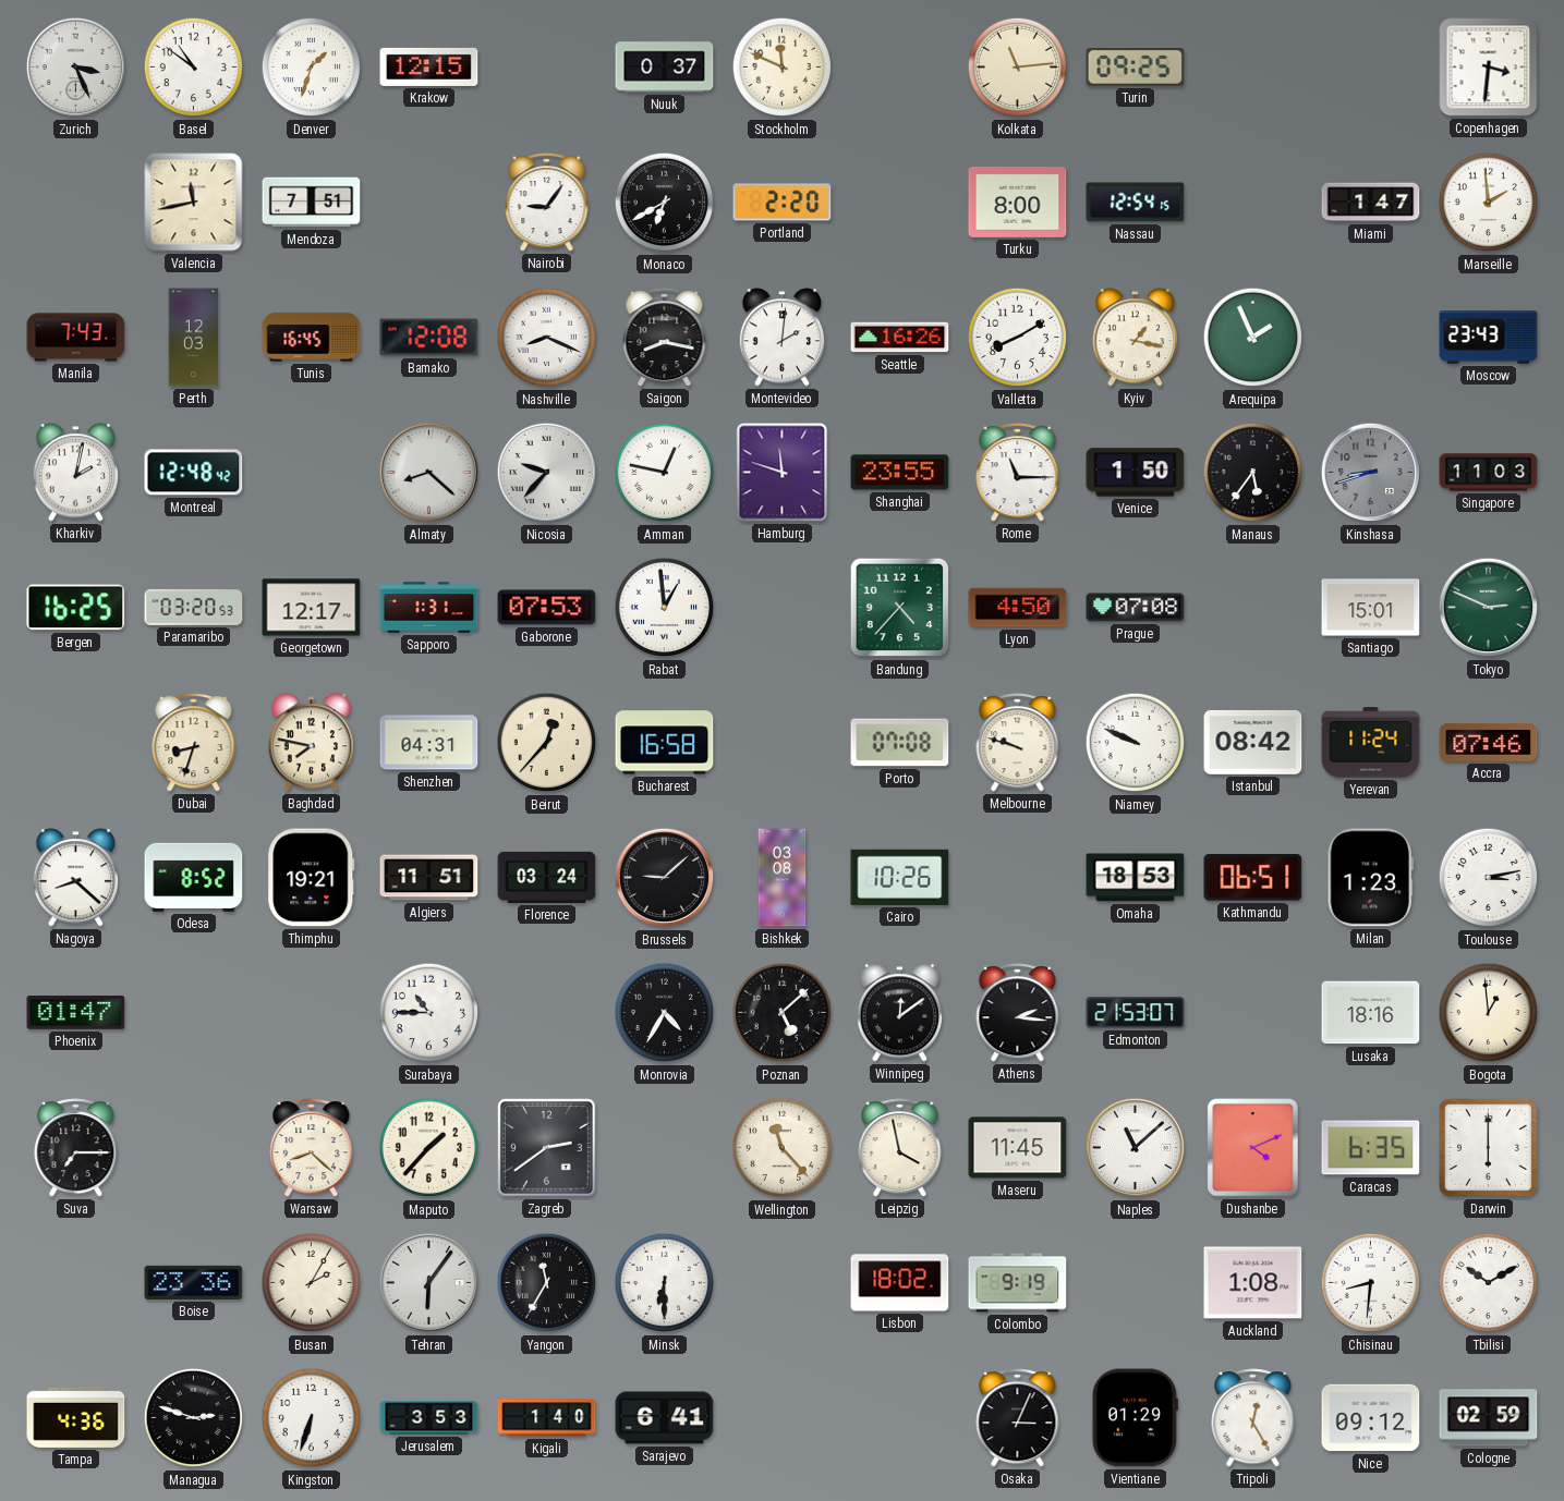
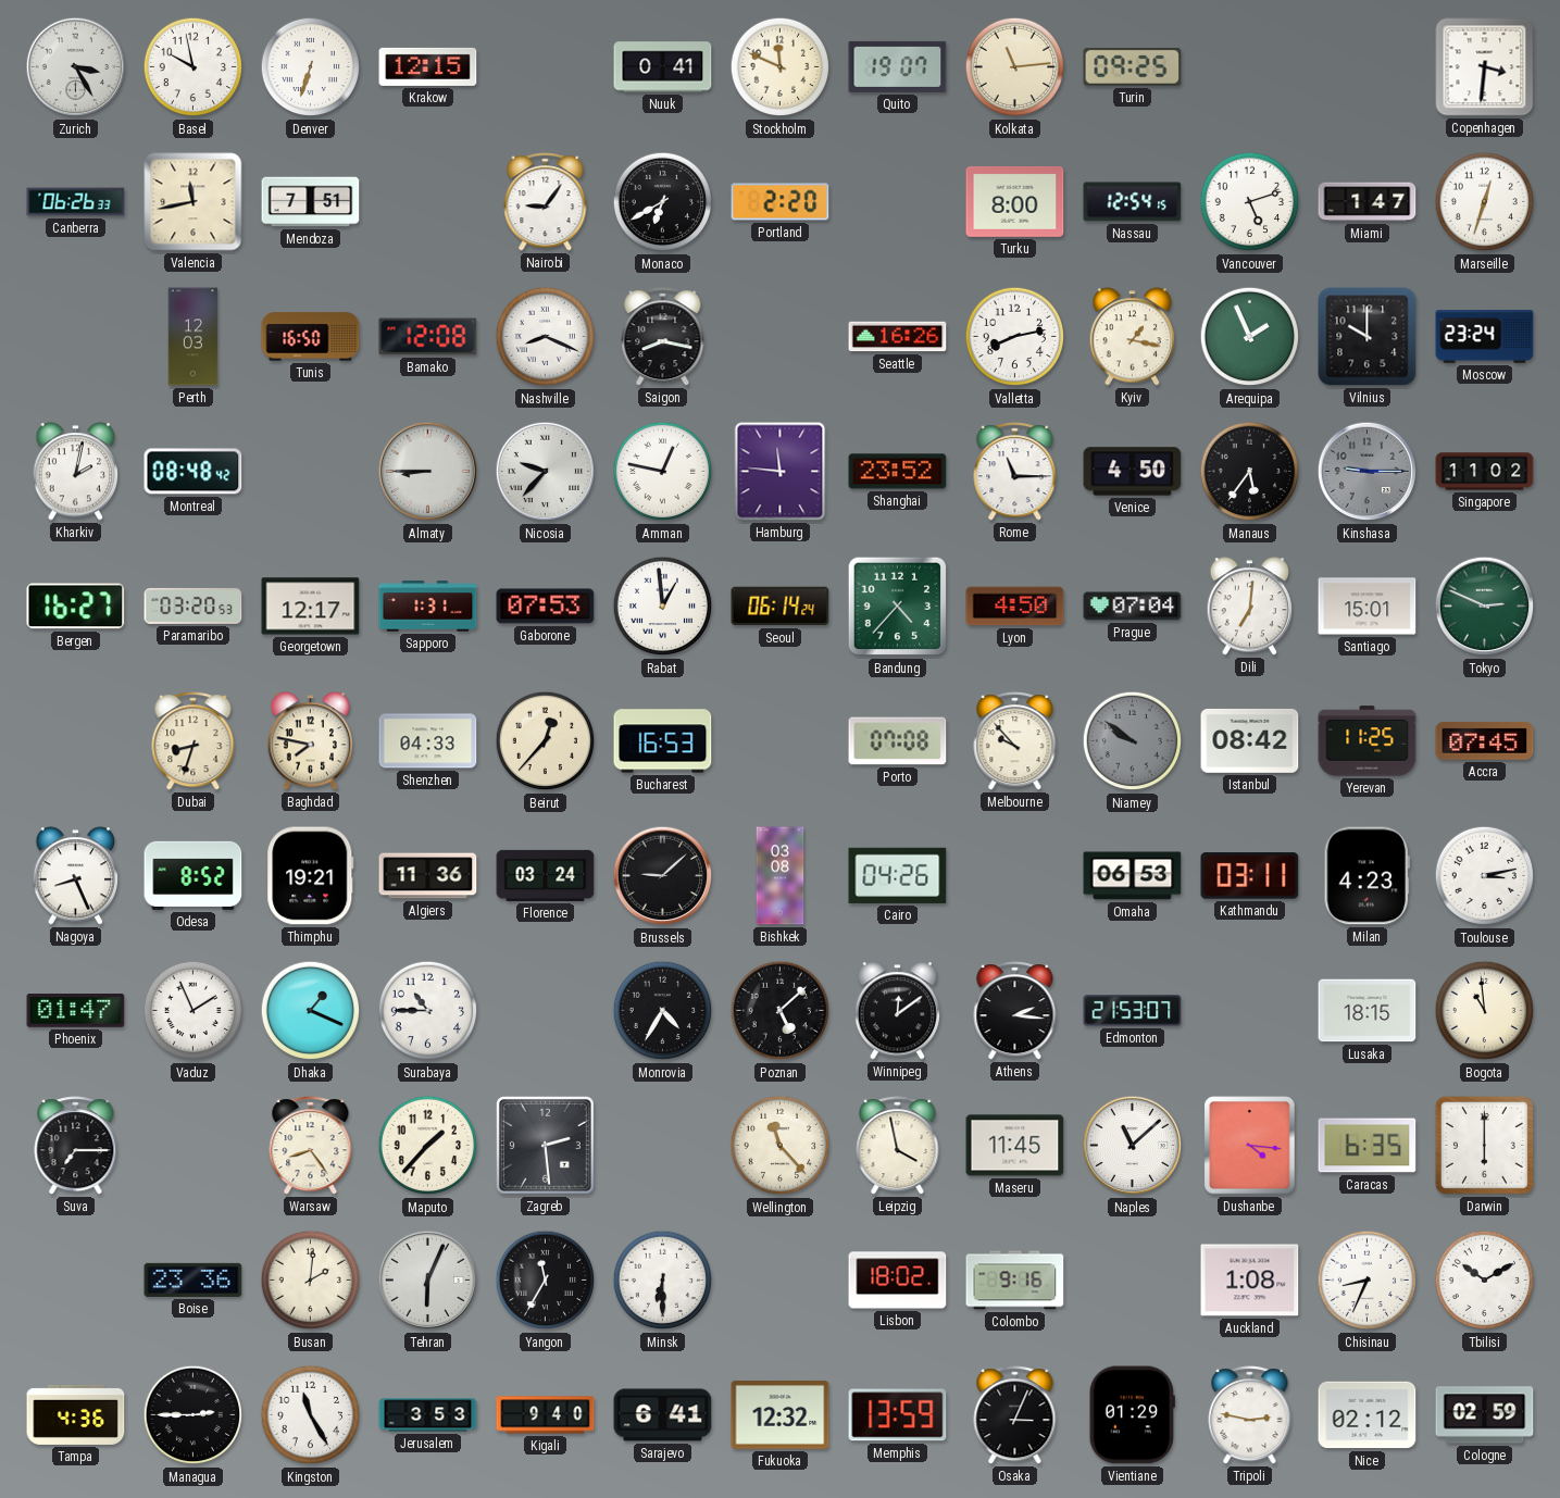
Zurich: 3:26 -> 3:25 (76, 67)
Basel: 10:51 -> 9:58 (194, 67)
Denver: 1:33 -> 6:33 (311, 67)
Nuuk: 0:37 -> 0:41 (663, 67)
Quito: none -> 19:07 (898, 66)
Canberra: none -> 06:26 (76, 202)
Vancouver: none -> 5:12 (1250, 202)
Marseille: 1:59 -> 12:33 (1485, 202)
Manila: 7:43 -> none (76, 338)
Tunis: 16:45 -> 16:50 (311, 337)
Montevideo: 2:01 -> none (783, 338)
Valletta: 8:10 -> 8:13 (1015, 337)
Vilnius: none -> 10:00 (1368, 337)
Moscow: 23:43 -> 23:24 (1485, 337)
Montreal: 12:48 -> 08:48 (194, 472)
Almaty: 8:22 -> 8:45 (428, 472)
Hamburg: 11:48 -> 11:46 (781, 472)
Shanghai: 23:55 -> 23:52 (898, 472)
Venice: 1:50 -> 4:50 (1133, 472)
Kinshasa: 8:42 -> 9:15 (1368, 472)
Singapore: 11:03 -> 11:02 (1485, 472)
Bergen: 16:25 -> 16:27 (76, 607)
Seoul: none -> 06:14 (781, 607)
Prague: 07:08 -> 07:04 (1133, 607)
Dili: none -> 7:01 (1250, 607)
Shenzhen: 04:31 -> 04:33 (428, 741)
Bucharest: 16:58 -> 16:53 (663, 741)
Melbourne: 9:48 -> 9:53 (1015, 741)
Niamey: 9:49 -> 9:51 (1133, 741)
Niamey dial: white -> grey (1133, 741)
Yerevan: 11:24 -> 11:25 (1368, 741)
Accra: 07:46 -> 07:45 (1485, 741)
Nagoya: 8:22 -> 8:26 (76, 876)
Algiers: 11:51 -> 11:36 (428, 876)
Cairo: 10:26 -> 04:26 (898, 875)
Omaha: 18:53 -> 06:53 (1133, 876)
Kathmandu: 06:51 -> 03:11 (1250, 876)
Milan: 1:23 -> 4:23 (1366, 876)
Vaduz: none -> 1:56 (194, 1011)
Dhaka: none -> 1:19 (311, 1011)
Lusaka: 18:16 -> 18:15 (1368, 1011)
Bogota: 12:59 -> 10:59 (1485, 1011)
Warsaw: 8:22 -> 8:24 (311, 1146)
Zagreb: 2:39 -> 2:29 (545, 1145)
Dushanbe: 4:11 -> 4:16 (1250, 1146)
Busan: 2:05 -> 2:01 (311, 1281)
Tehran: 6:06 -> 6:04 (428, 1281)
Colombo: 9:19 -> 9:16 (1015, 1281)
Chisinau: 8:31 -> 8:34 (1368, 1281)
Managua: 2:48 -> 2:45 (194, 1415)
Kingston: 6:33 -> 11:25 (311, 1415)
Kigali: 1:40 -> 9:40 (546, 1415)
Fukuoka: none -> 12:32 (781, 1414)
Memphis: none -> 13:59 (898, 1415)
Tripoli: 12:25 -> 2:47 (1250, 1415)
Nice: 09:12 -> 02:12 (1368, 1415)
